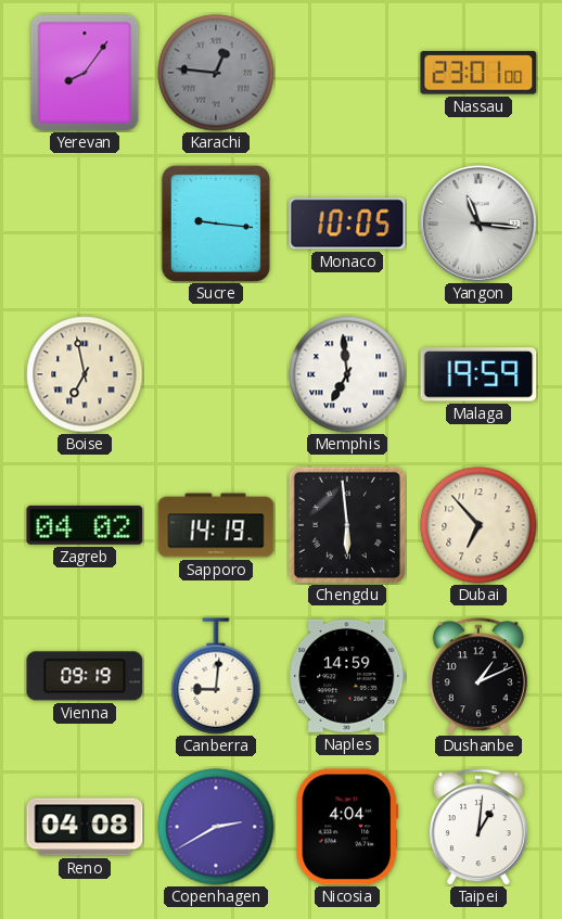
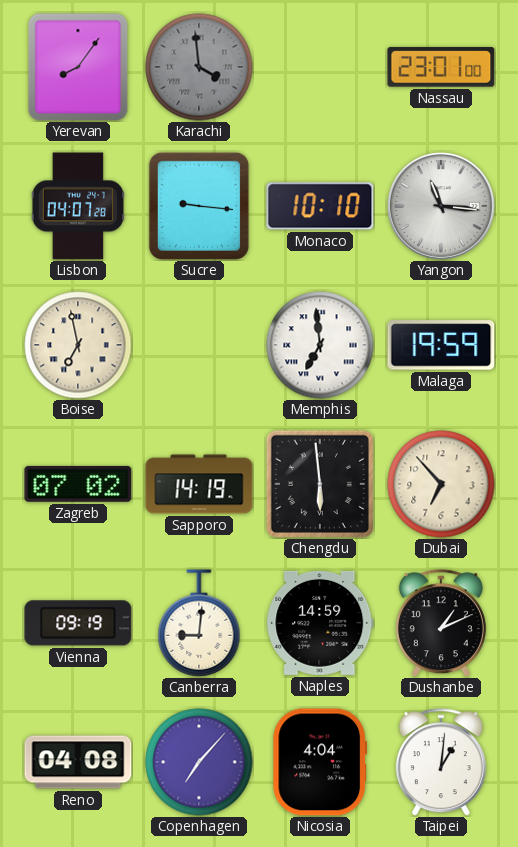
Karachi: 12:46 -> 3:59 (199, 67)
Lisbon: none -> 04:07 (78, 206)
Monaco: 10:05 -> 10:10 (320, 206)
Zagreb: 04:02 -> 07:02 (78, 484)
Copenhagen: 2:40 -> 7:07 (199, 762)
